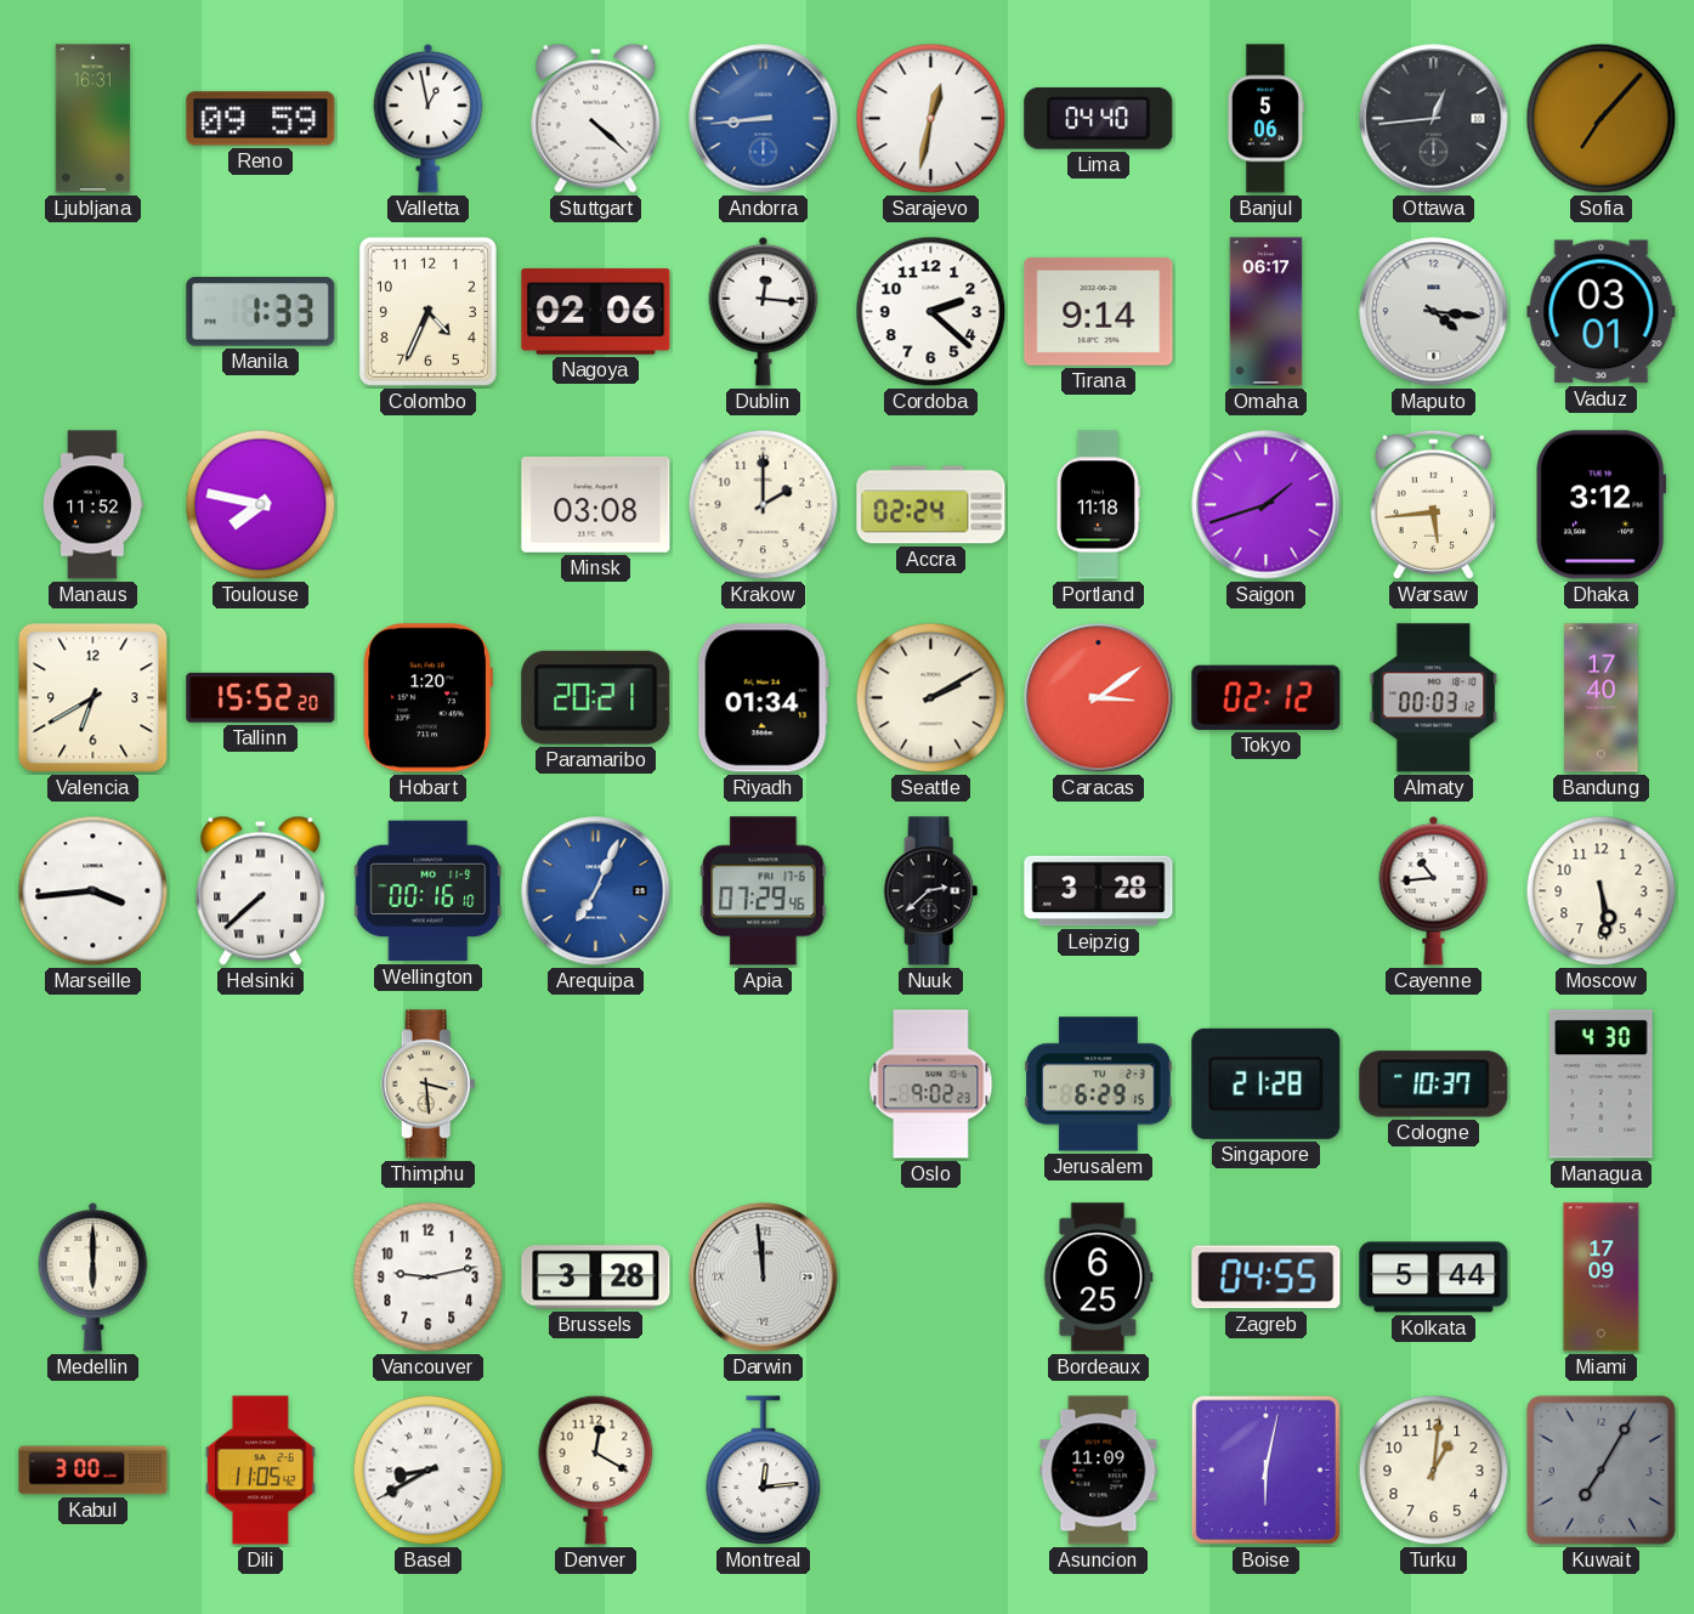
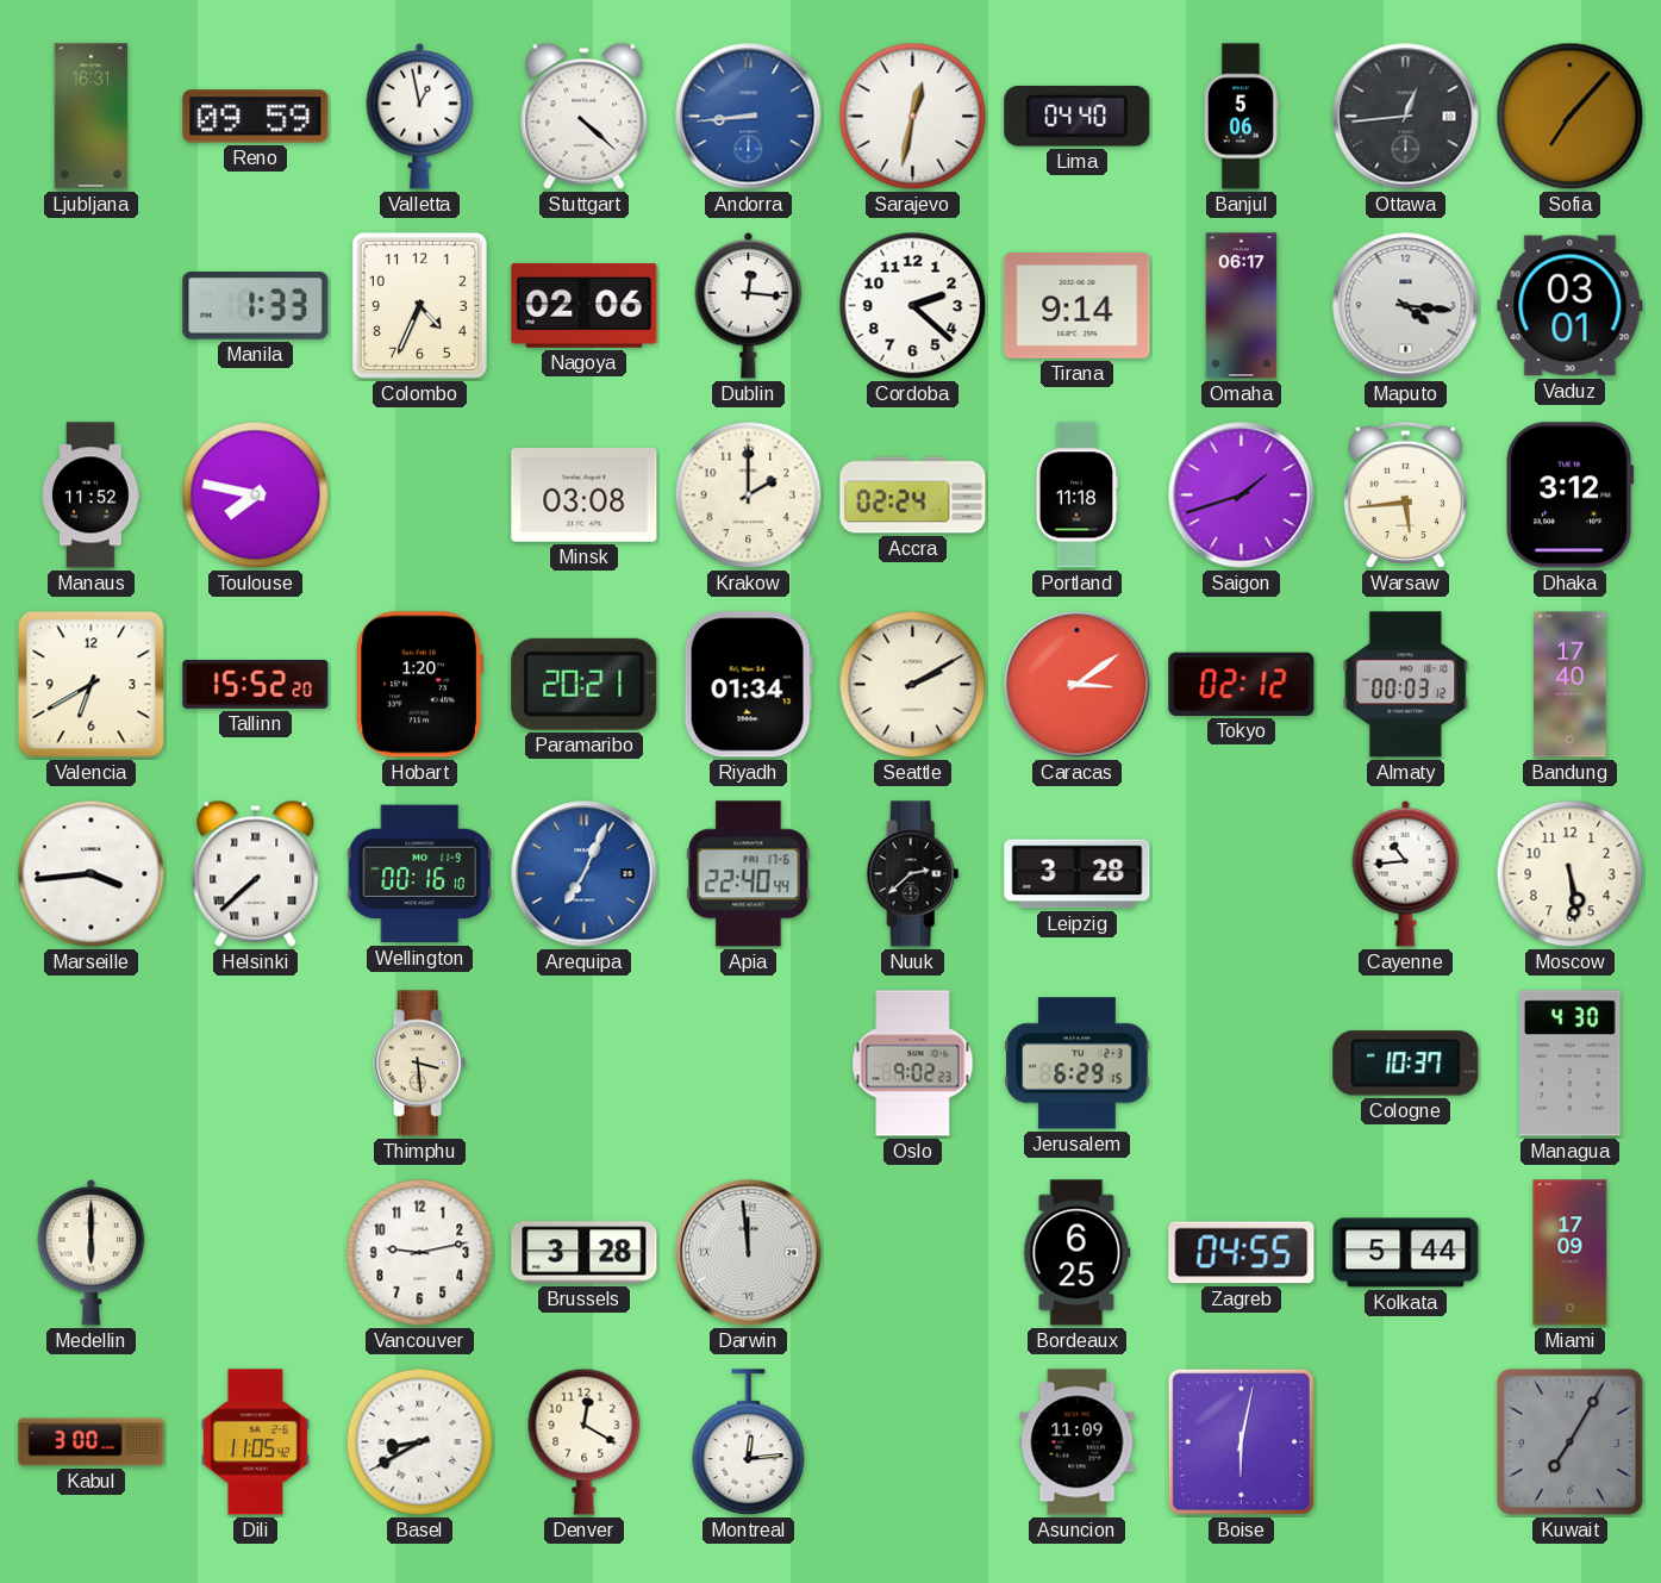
Apia: 07:29 -> 22:40 (749, 874)
Singapore: 21:28 -> none (1267, 1083)
Turku: 1:01 -> none (1434, 1471)
